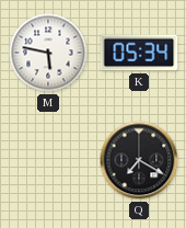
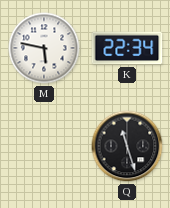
K: 05:34 -> 22:34 (127, 48)
Q: 7:20 -> 11:27 (127, 146)
